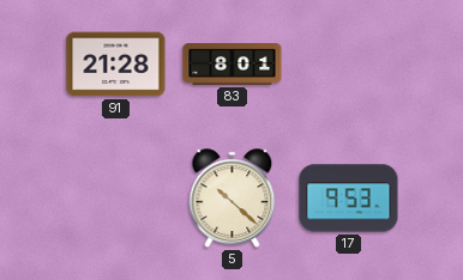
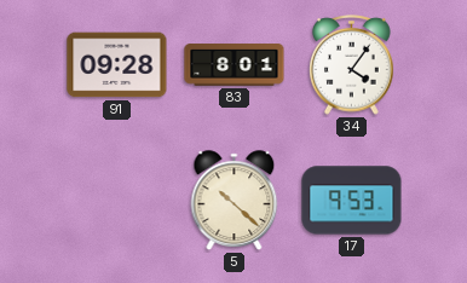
91: 21:28 -> 09:28 (117, 65)
34: none -> 4:06 (352, 65)
